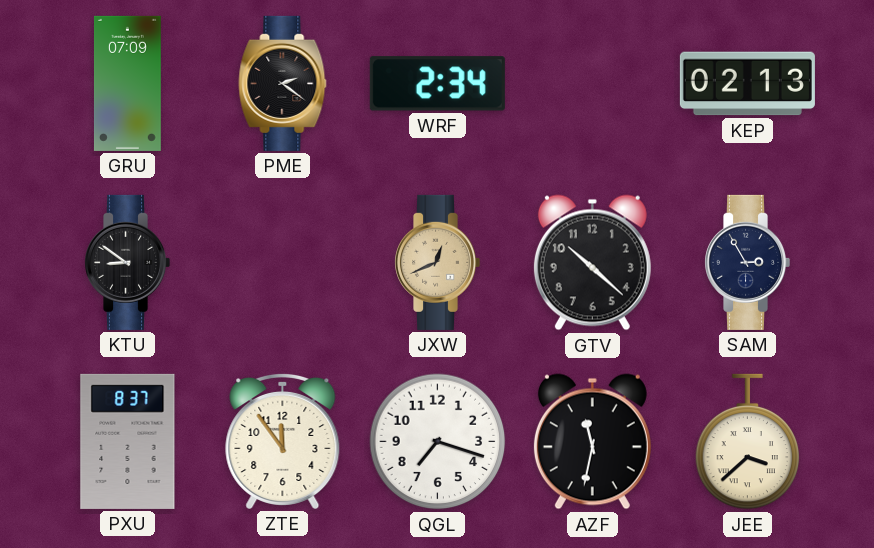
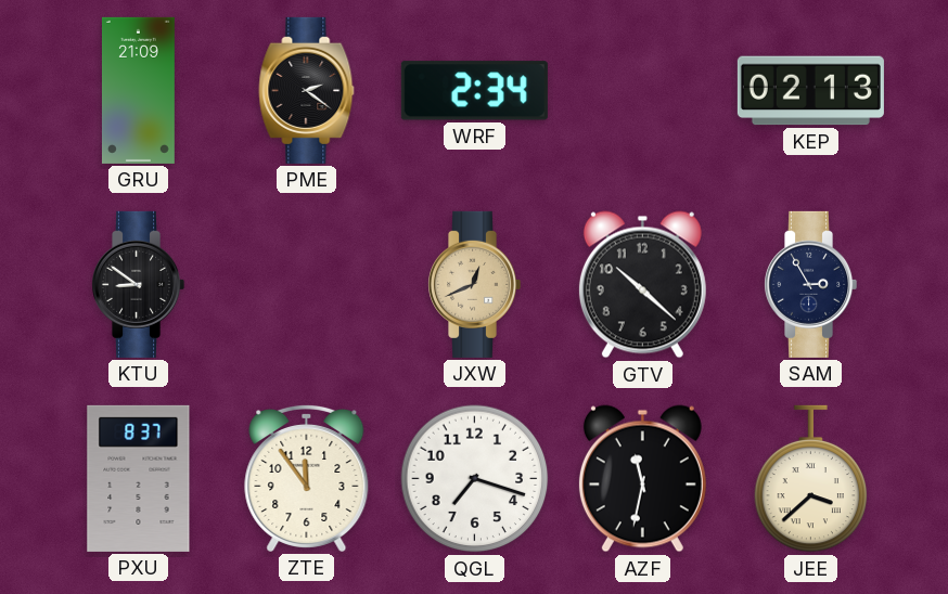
GRU: 07:09 -> 21:09 (138, 90)
